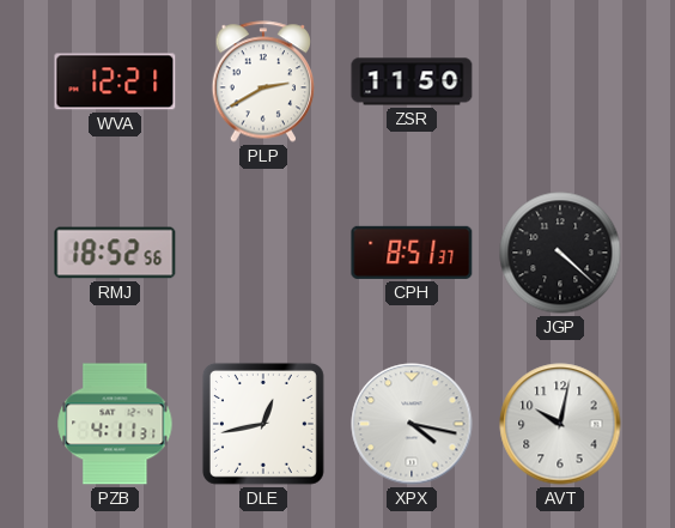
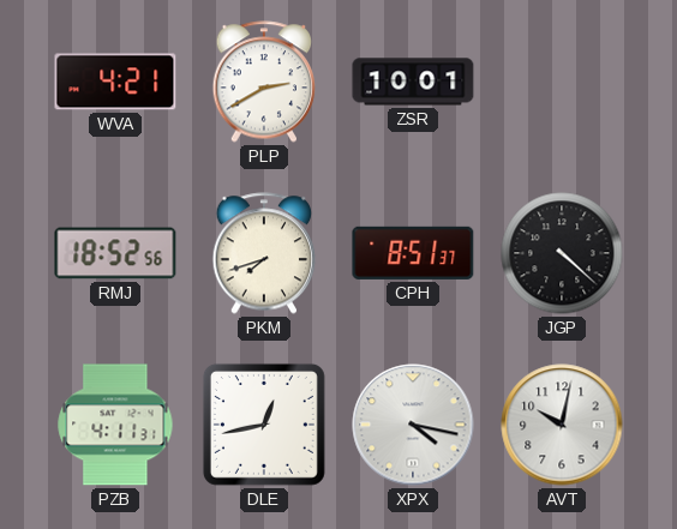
WVA: 12:21 -> 4:21 (115, 82)
ZSR: 11:50 -> 10:01 (413, 82)
PKM: none -> 7:42 (264, 253)
